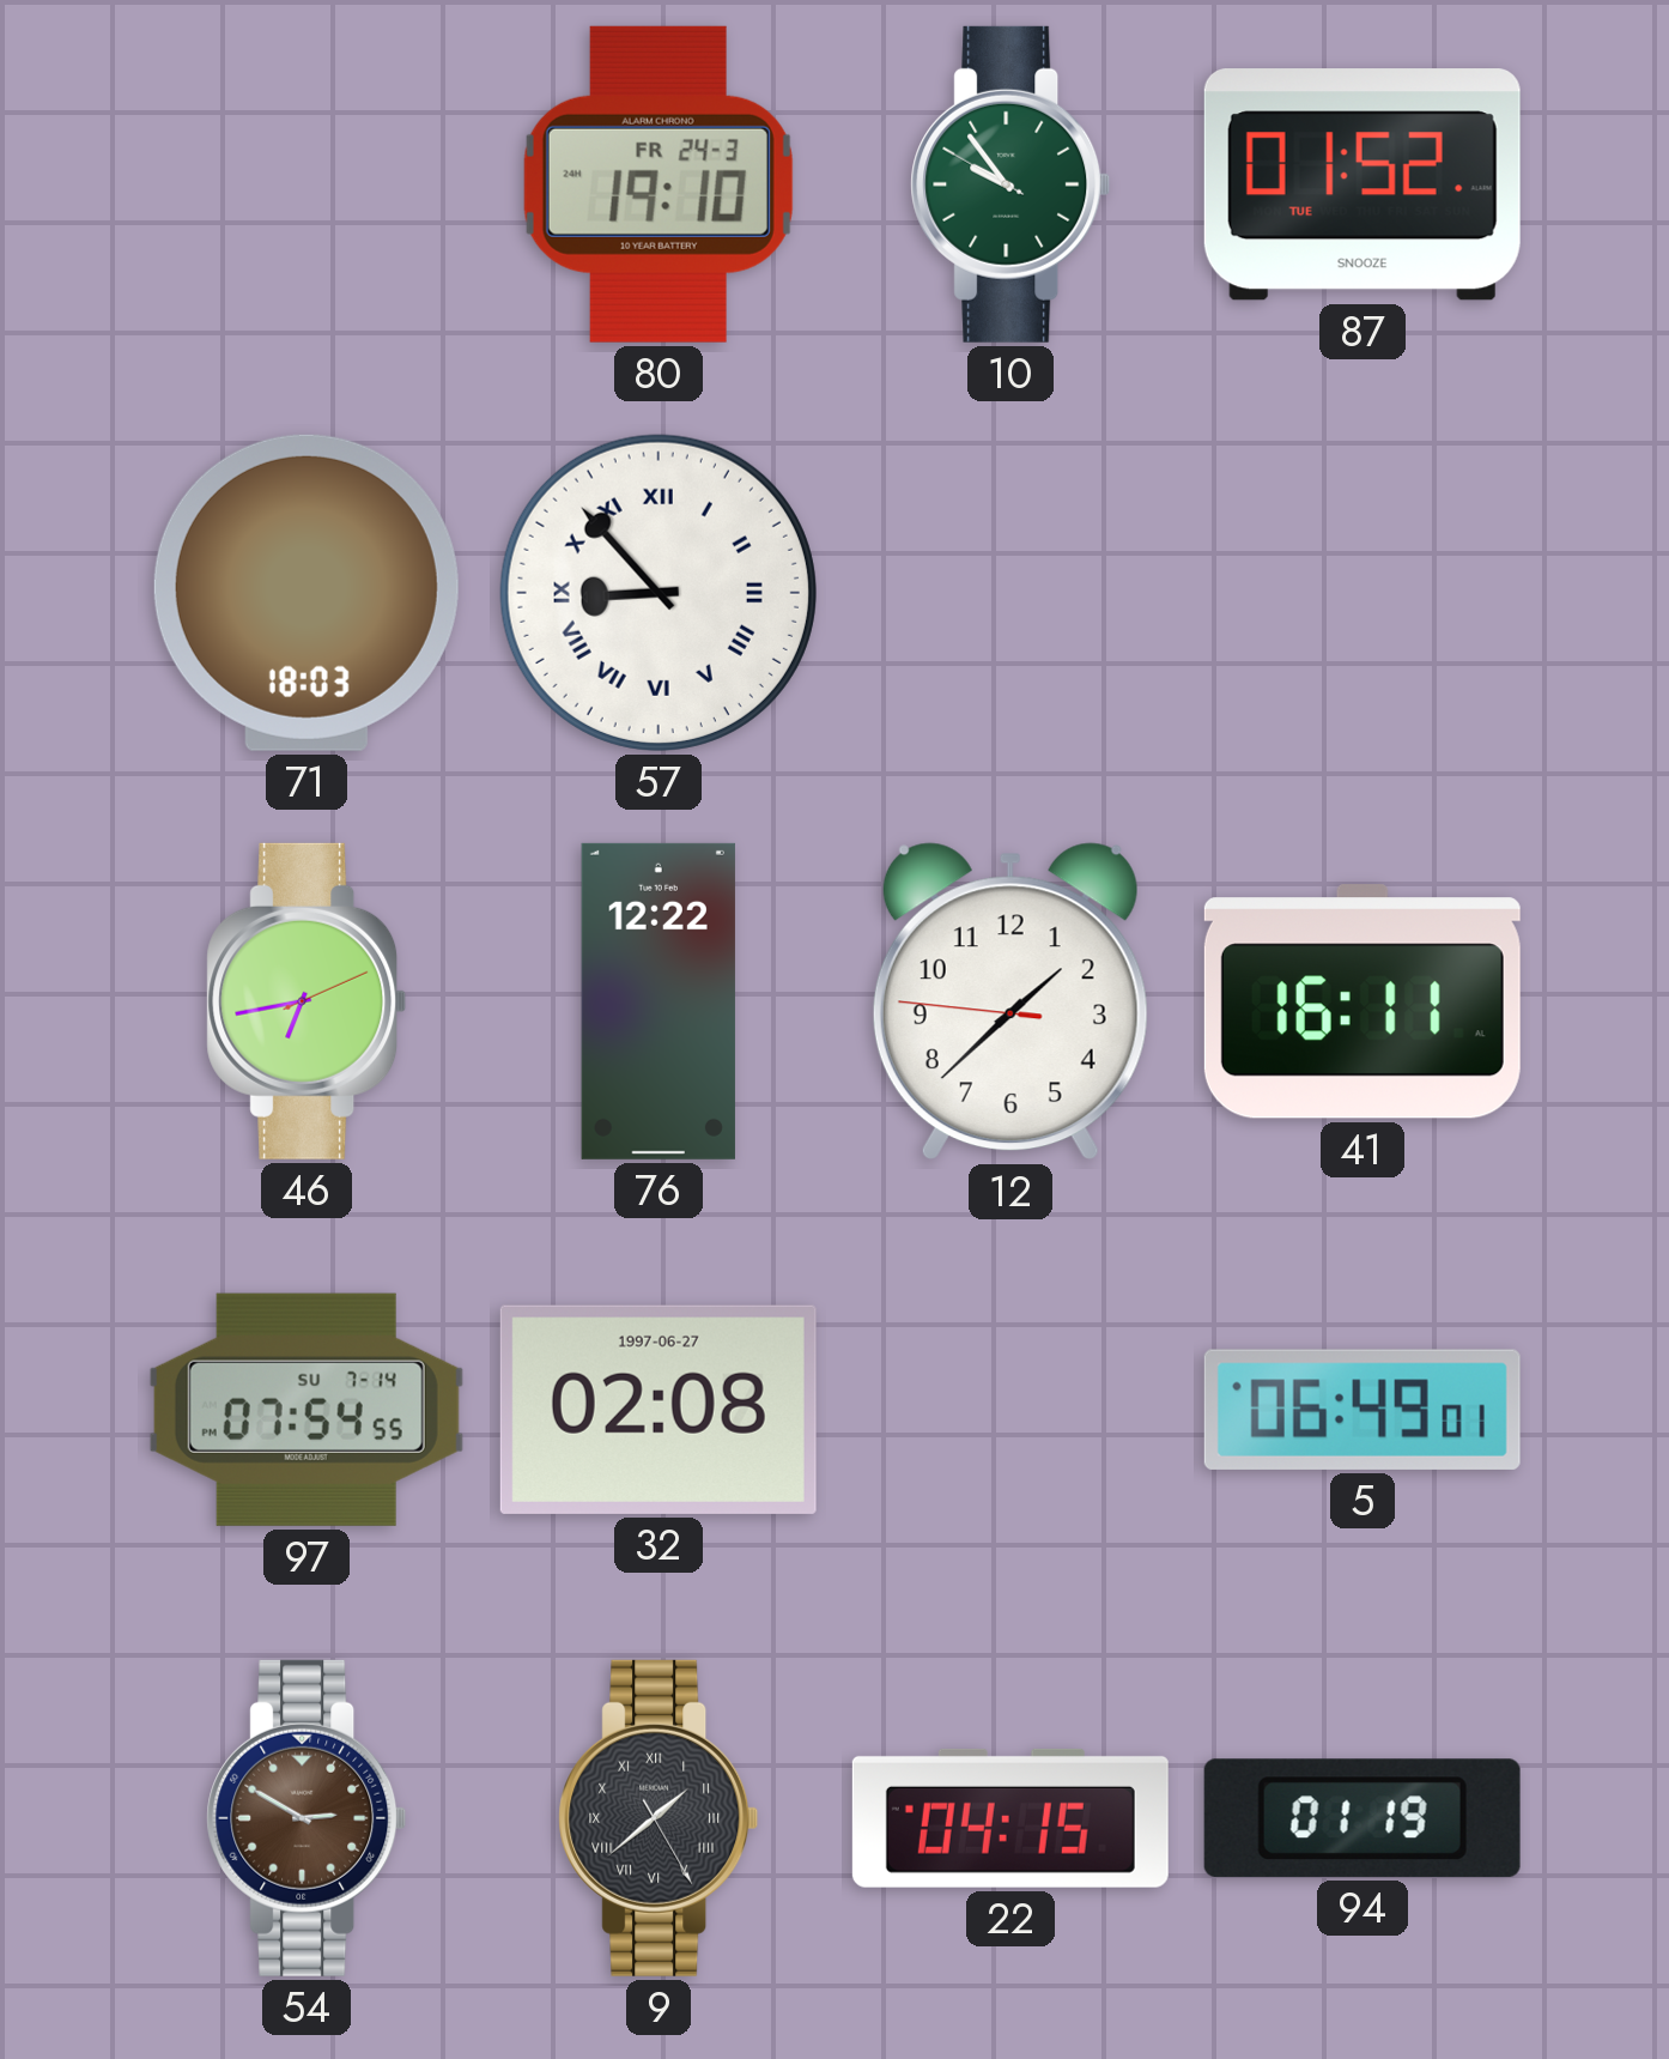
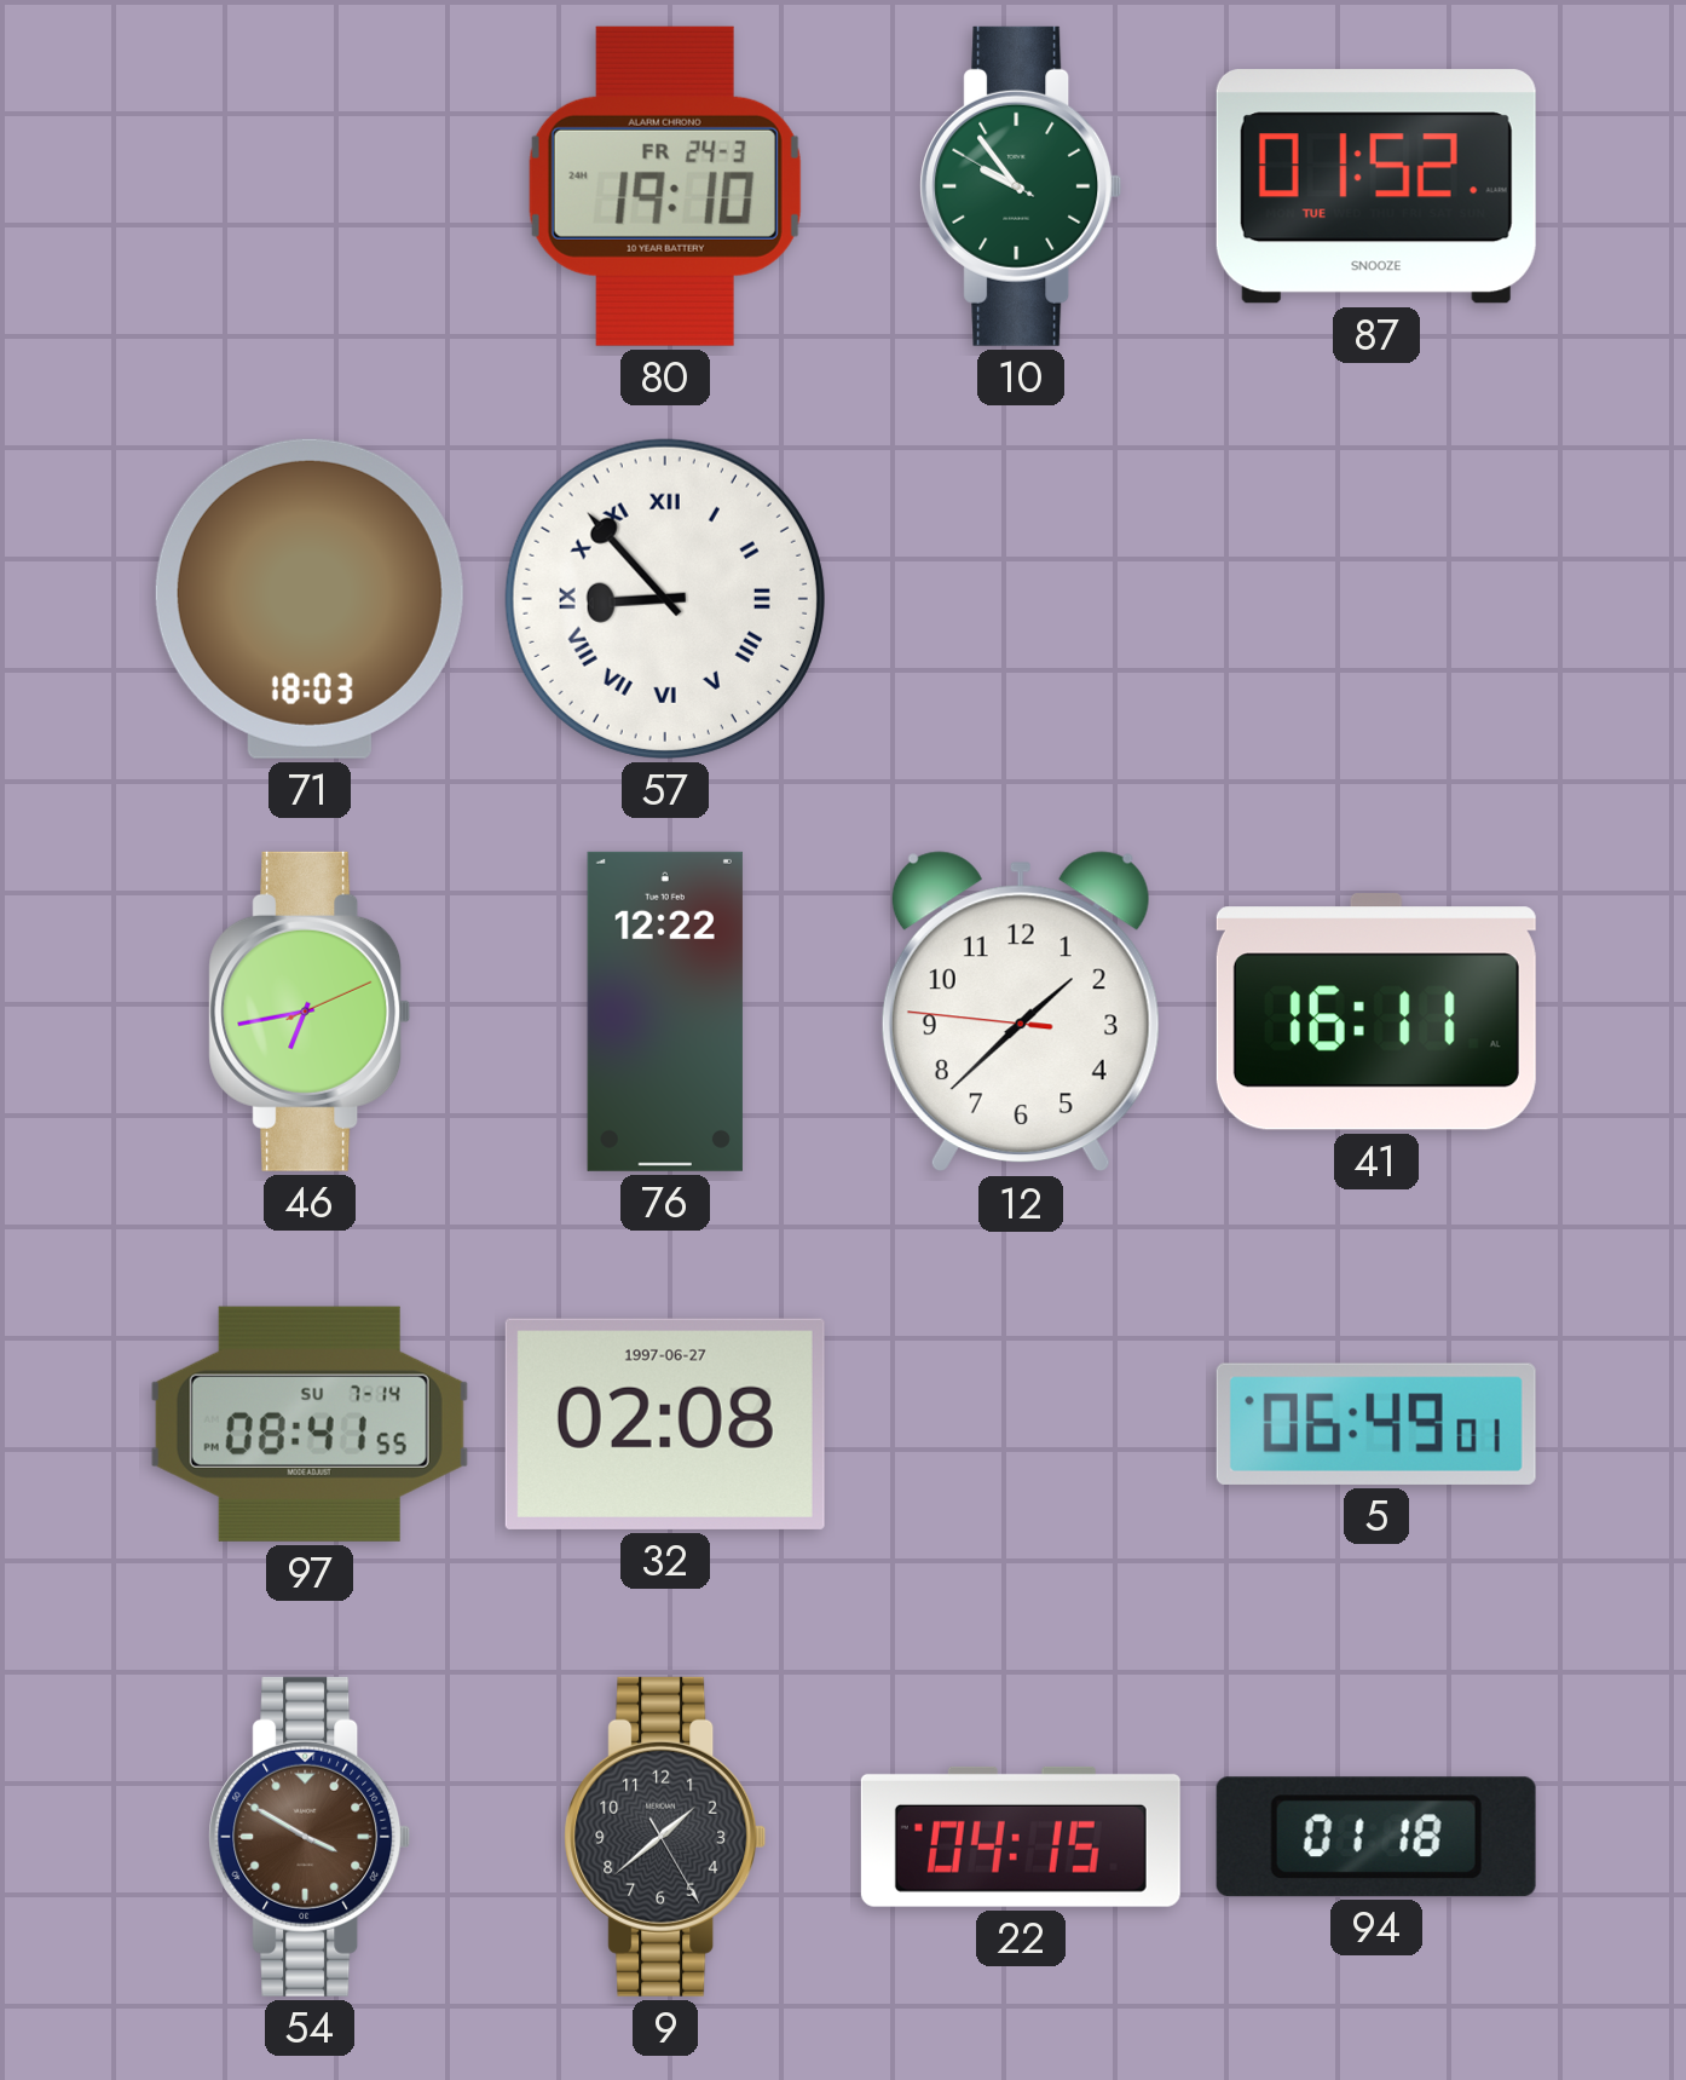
97: 07:54 -> 08:41 (310, 1424)
54: 2:50 -> 3:50 (310, 1837)
9 numerals: Roman -> Arabic (665, 1837)
94: 01:19 -> 01:18 (1376, 1837)
